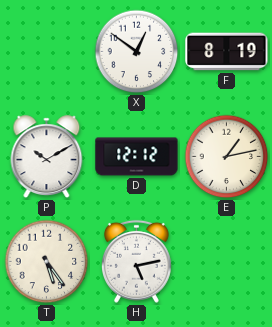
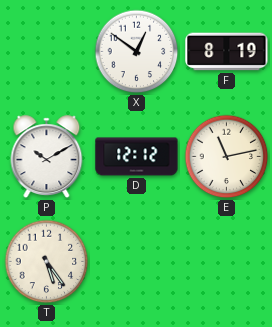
E: 1:13 -> 11:13 (227, 157)
H: 5:13 -> none (136, 261)
